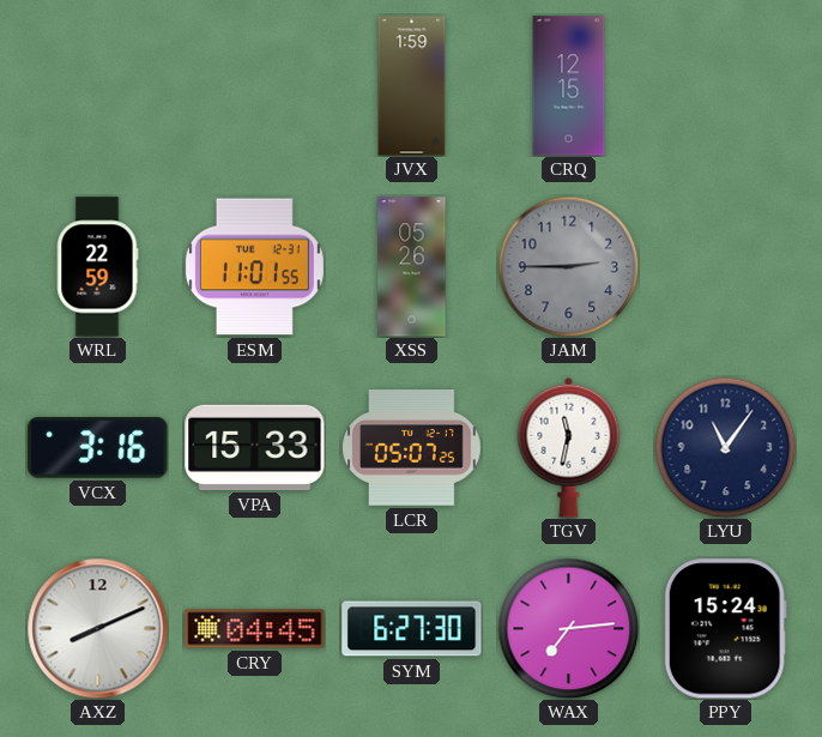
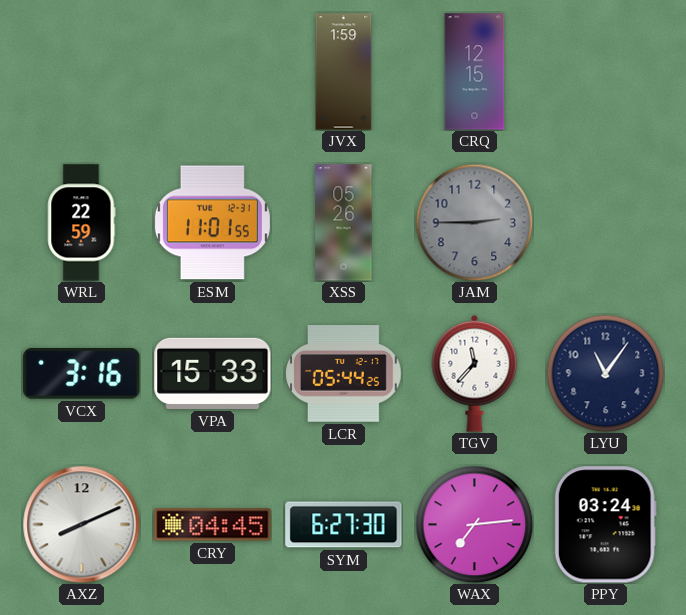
LCR: 05:07 -> 05:44 (344, 374)
TGV: 11:32 -> 11:37 (475, 373)
PPY: 15:24 -> 03:24 (605, 525)
